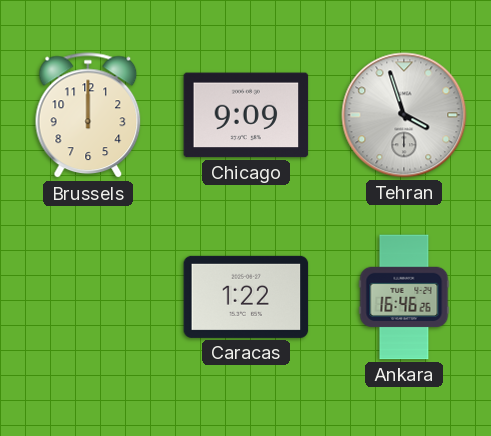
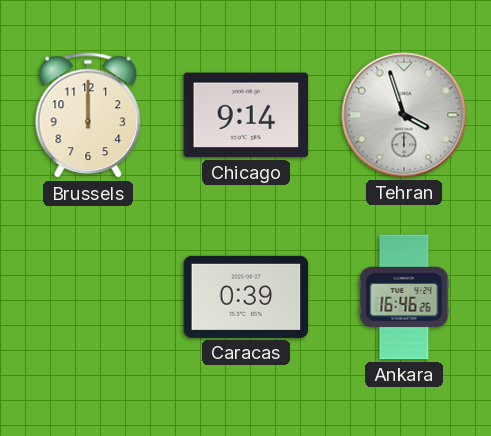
Chicago: 9:09 -> 9:14 (246, 115)
Caracas: 1:22 -> 0:39 (246, 297)
